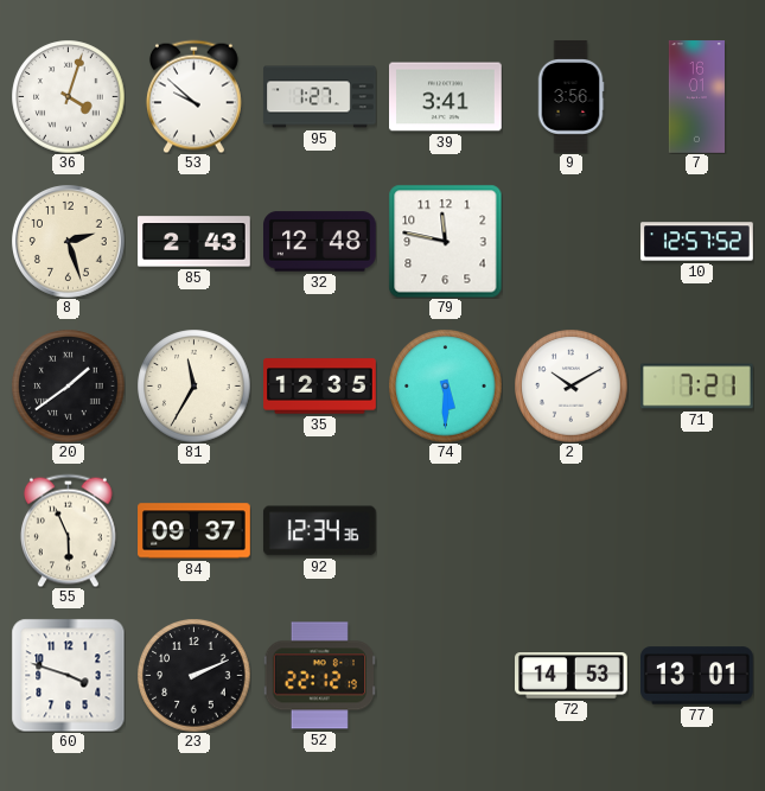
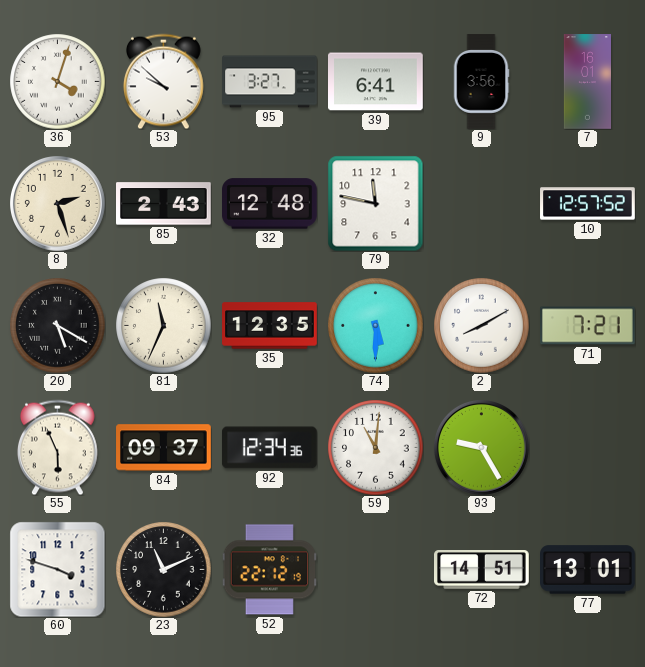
95: 1:27 -> 3:27 (270, 82)
39: 3:41 -> 6:41 (376, 82)
20: 1:39 -> 5:20 (57, 325)
81: 11:35 -> 11:34 (163, 325)
2: 10:10 -> 8:10 (481, 325)
59: none -> 11:01 (375, 447)
93: none -> 9:25 (482, 448)
23: 2:11 -> 11:11 (163, 569)
72: 14:53 -> 14:51 (482, 570)
